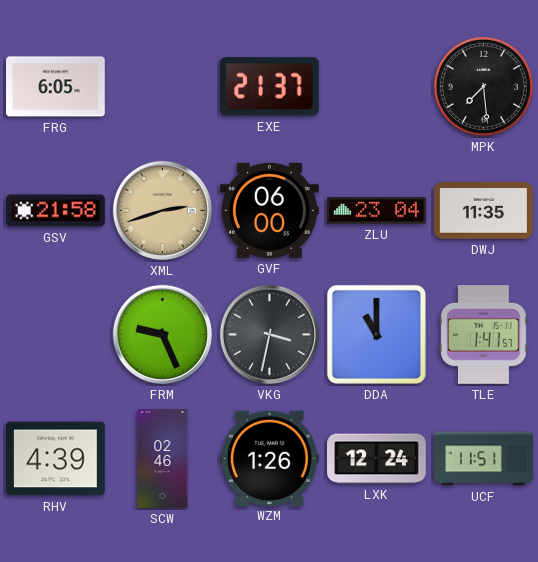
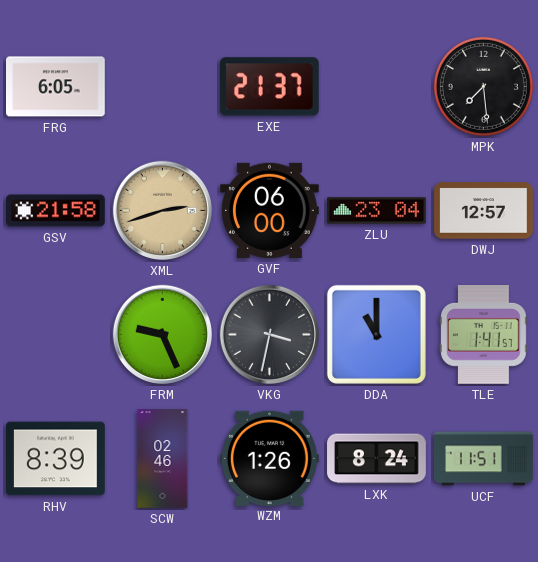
DWJ: 11:35 -> 12:57 (484, 211)
RHV: 4:39 -> 8:39 (56, 459)
LXK: 12:24 -> 8:24 (377, 459)
